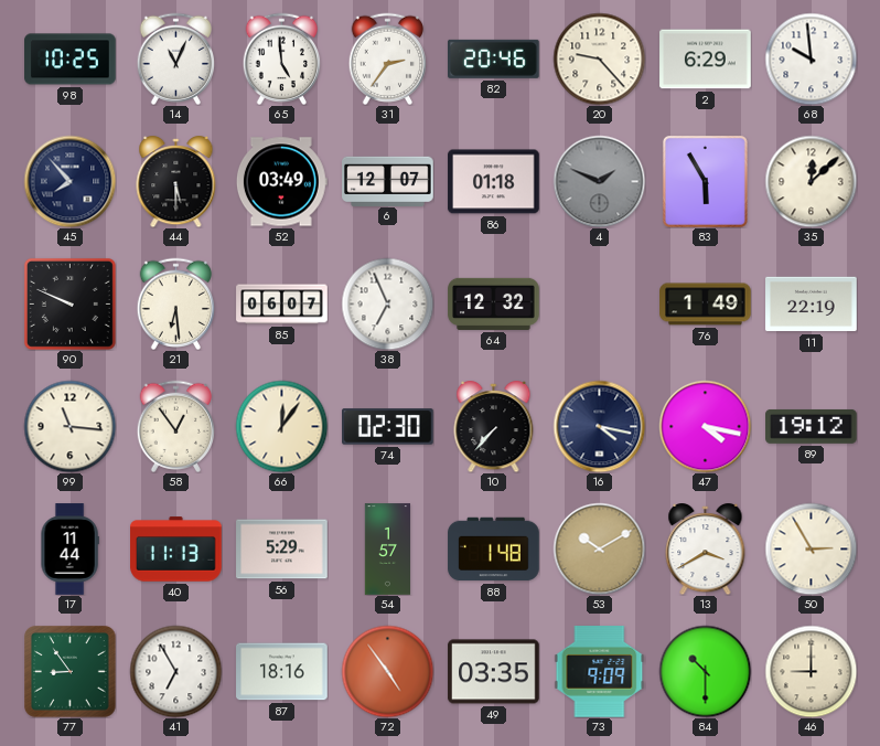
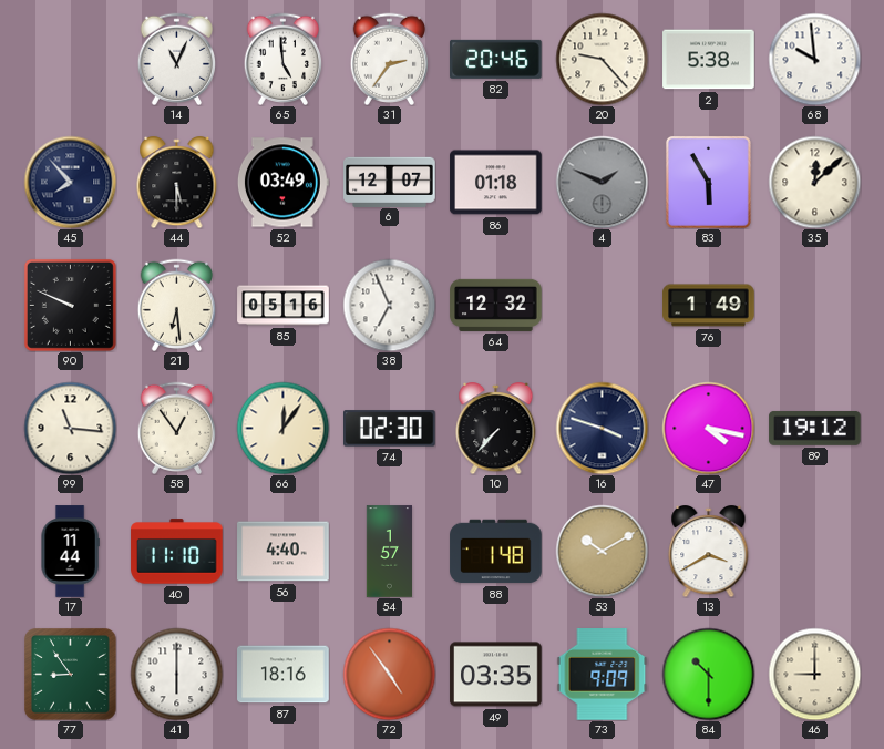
98: 10:25 -> none (71, 60)
2: 6:29 -> 5:38 (709, 60)
85: 06:07 -> 05:16 (284, 306)
11: 22:19 -> none (812, 305)
16: 4:17 -> 3:48 (602, 428)
40: 11:13 -> 11:10 (177, 552)
56: 5:29 -> 4:40 (284, 552)
50: 2:55 -> none (811, 548)
41: 6:55 -> 6:00 (176, 674)
